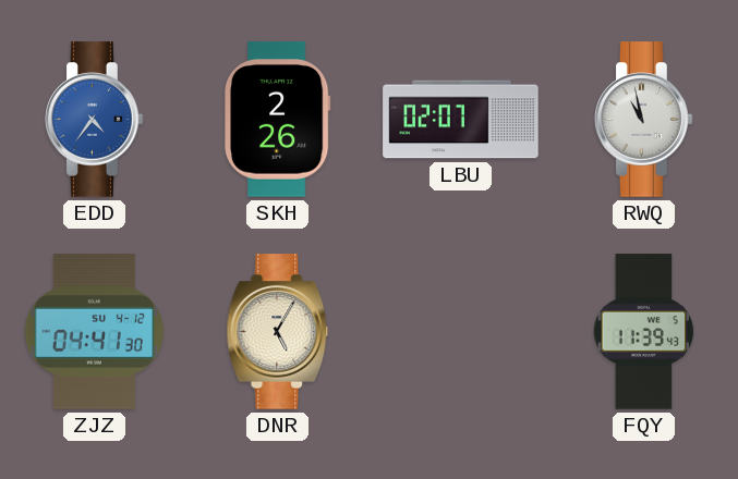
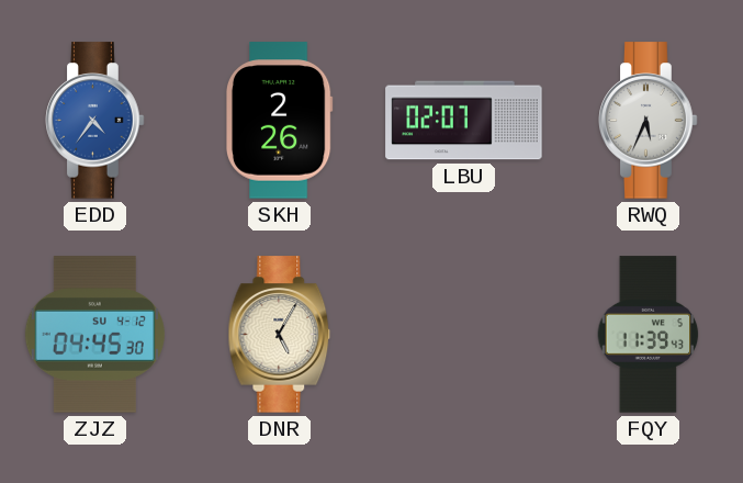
RWQ: 10:58 -> 5:34 (649, 121)
ZJZ: 04:41 -> 04:45 (94, 335)
